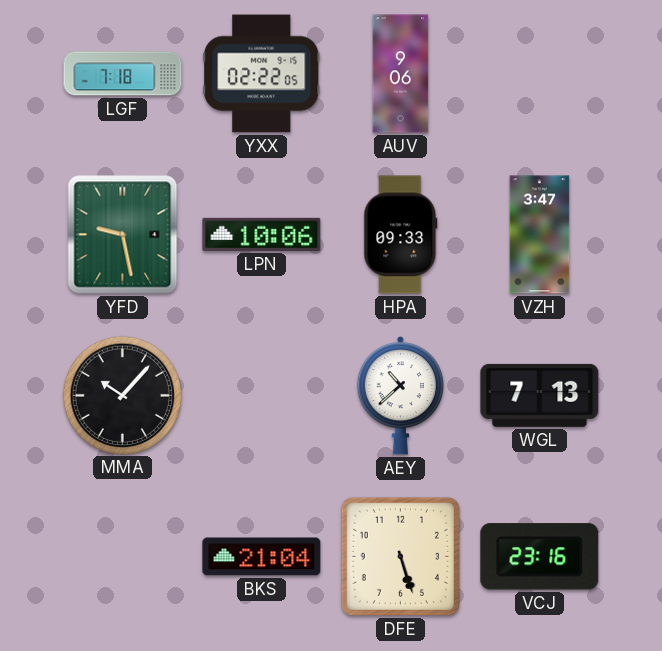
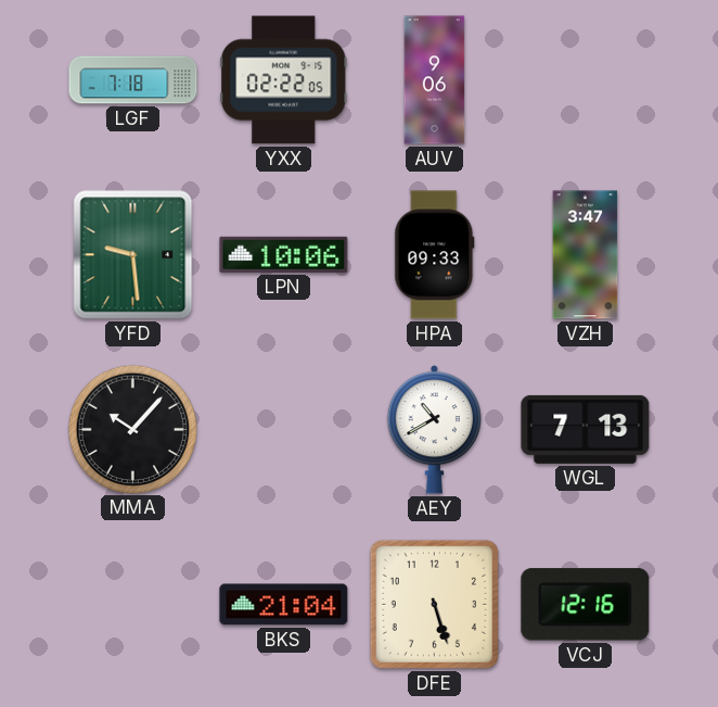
YFD: 9:28 -> 9:29 (133, 255)
AEY: 10:38 -> 10:40 (434, 430)
VCJ: 23:16 -> 12:16 (586, 605)
